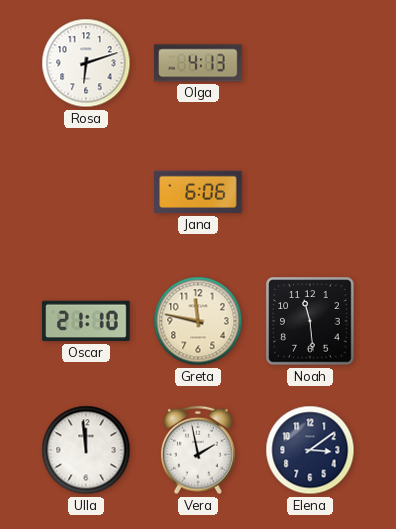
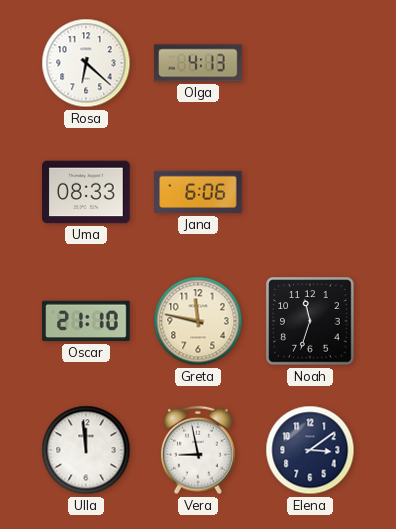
Rosa: 6:12 -> 6:22 (86, 63)
Uma: none -> 08:33 (86, 192)
Noah: 11:29 -> 11:33 (310, 321)
Vera: 1:58 -> 8:58 (199, 450)
